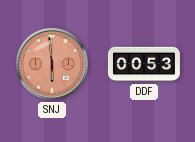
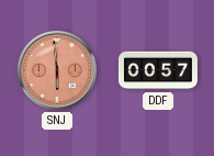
DDF: 00:53 -> 00:57 (158, 70)
